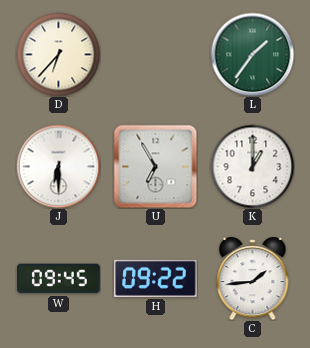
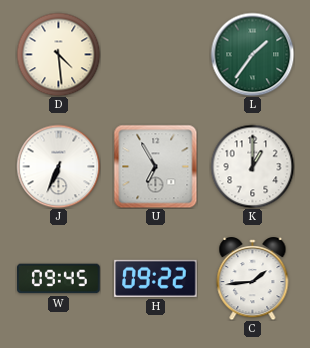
D: 6:37 -> 4:29 (58, 54)
J: 6:30 -> 6:34 (58, 166)
